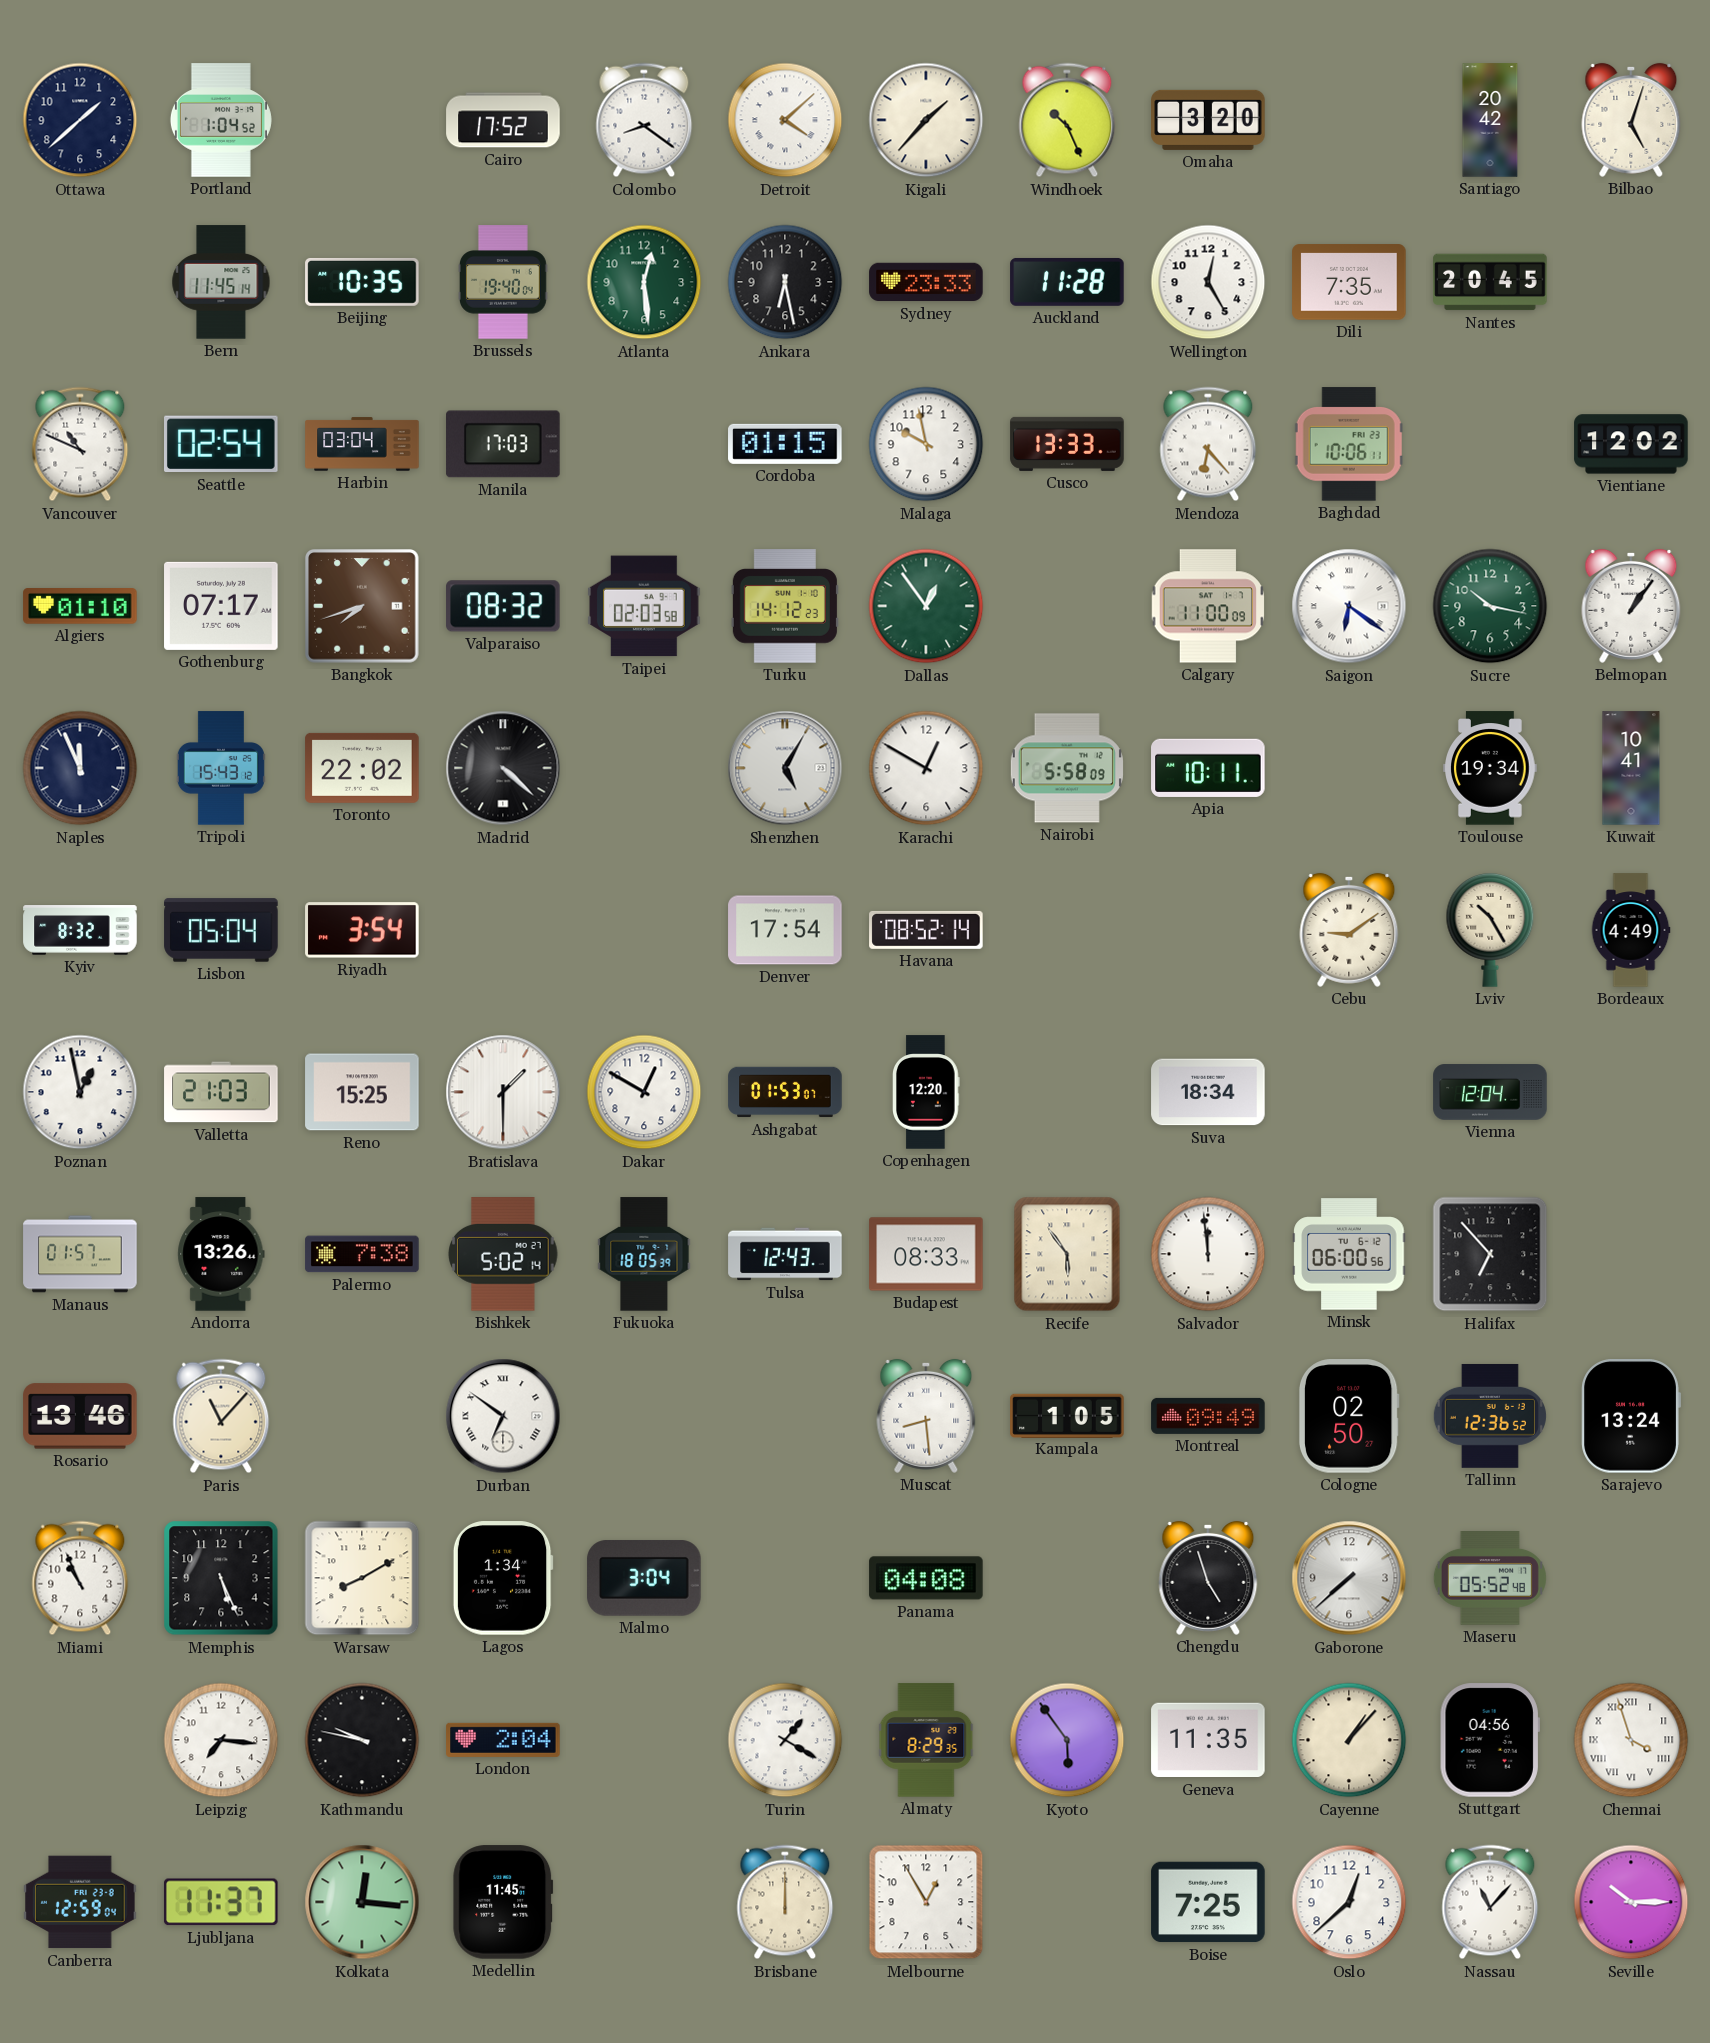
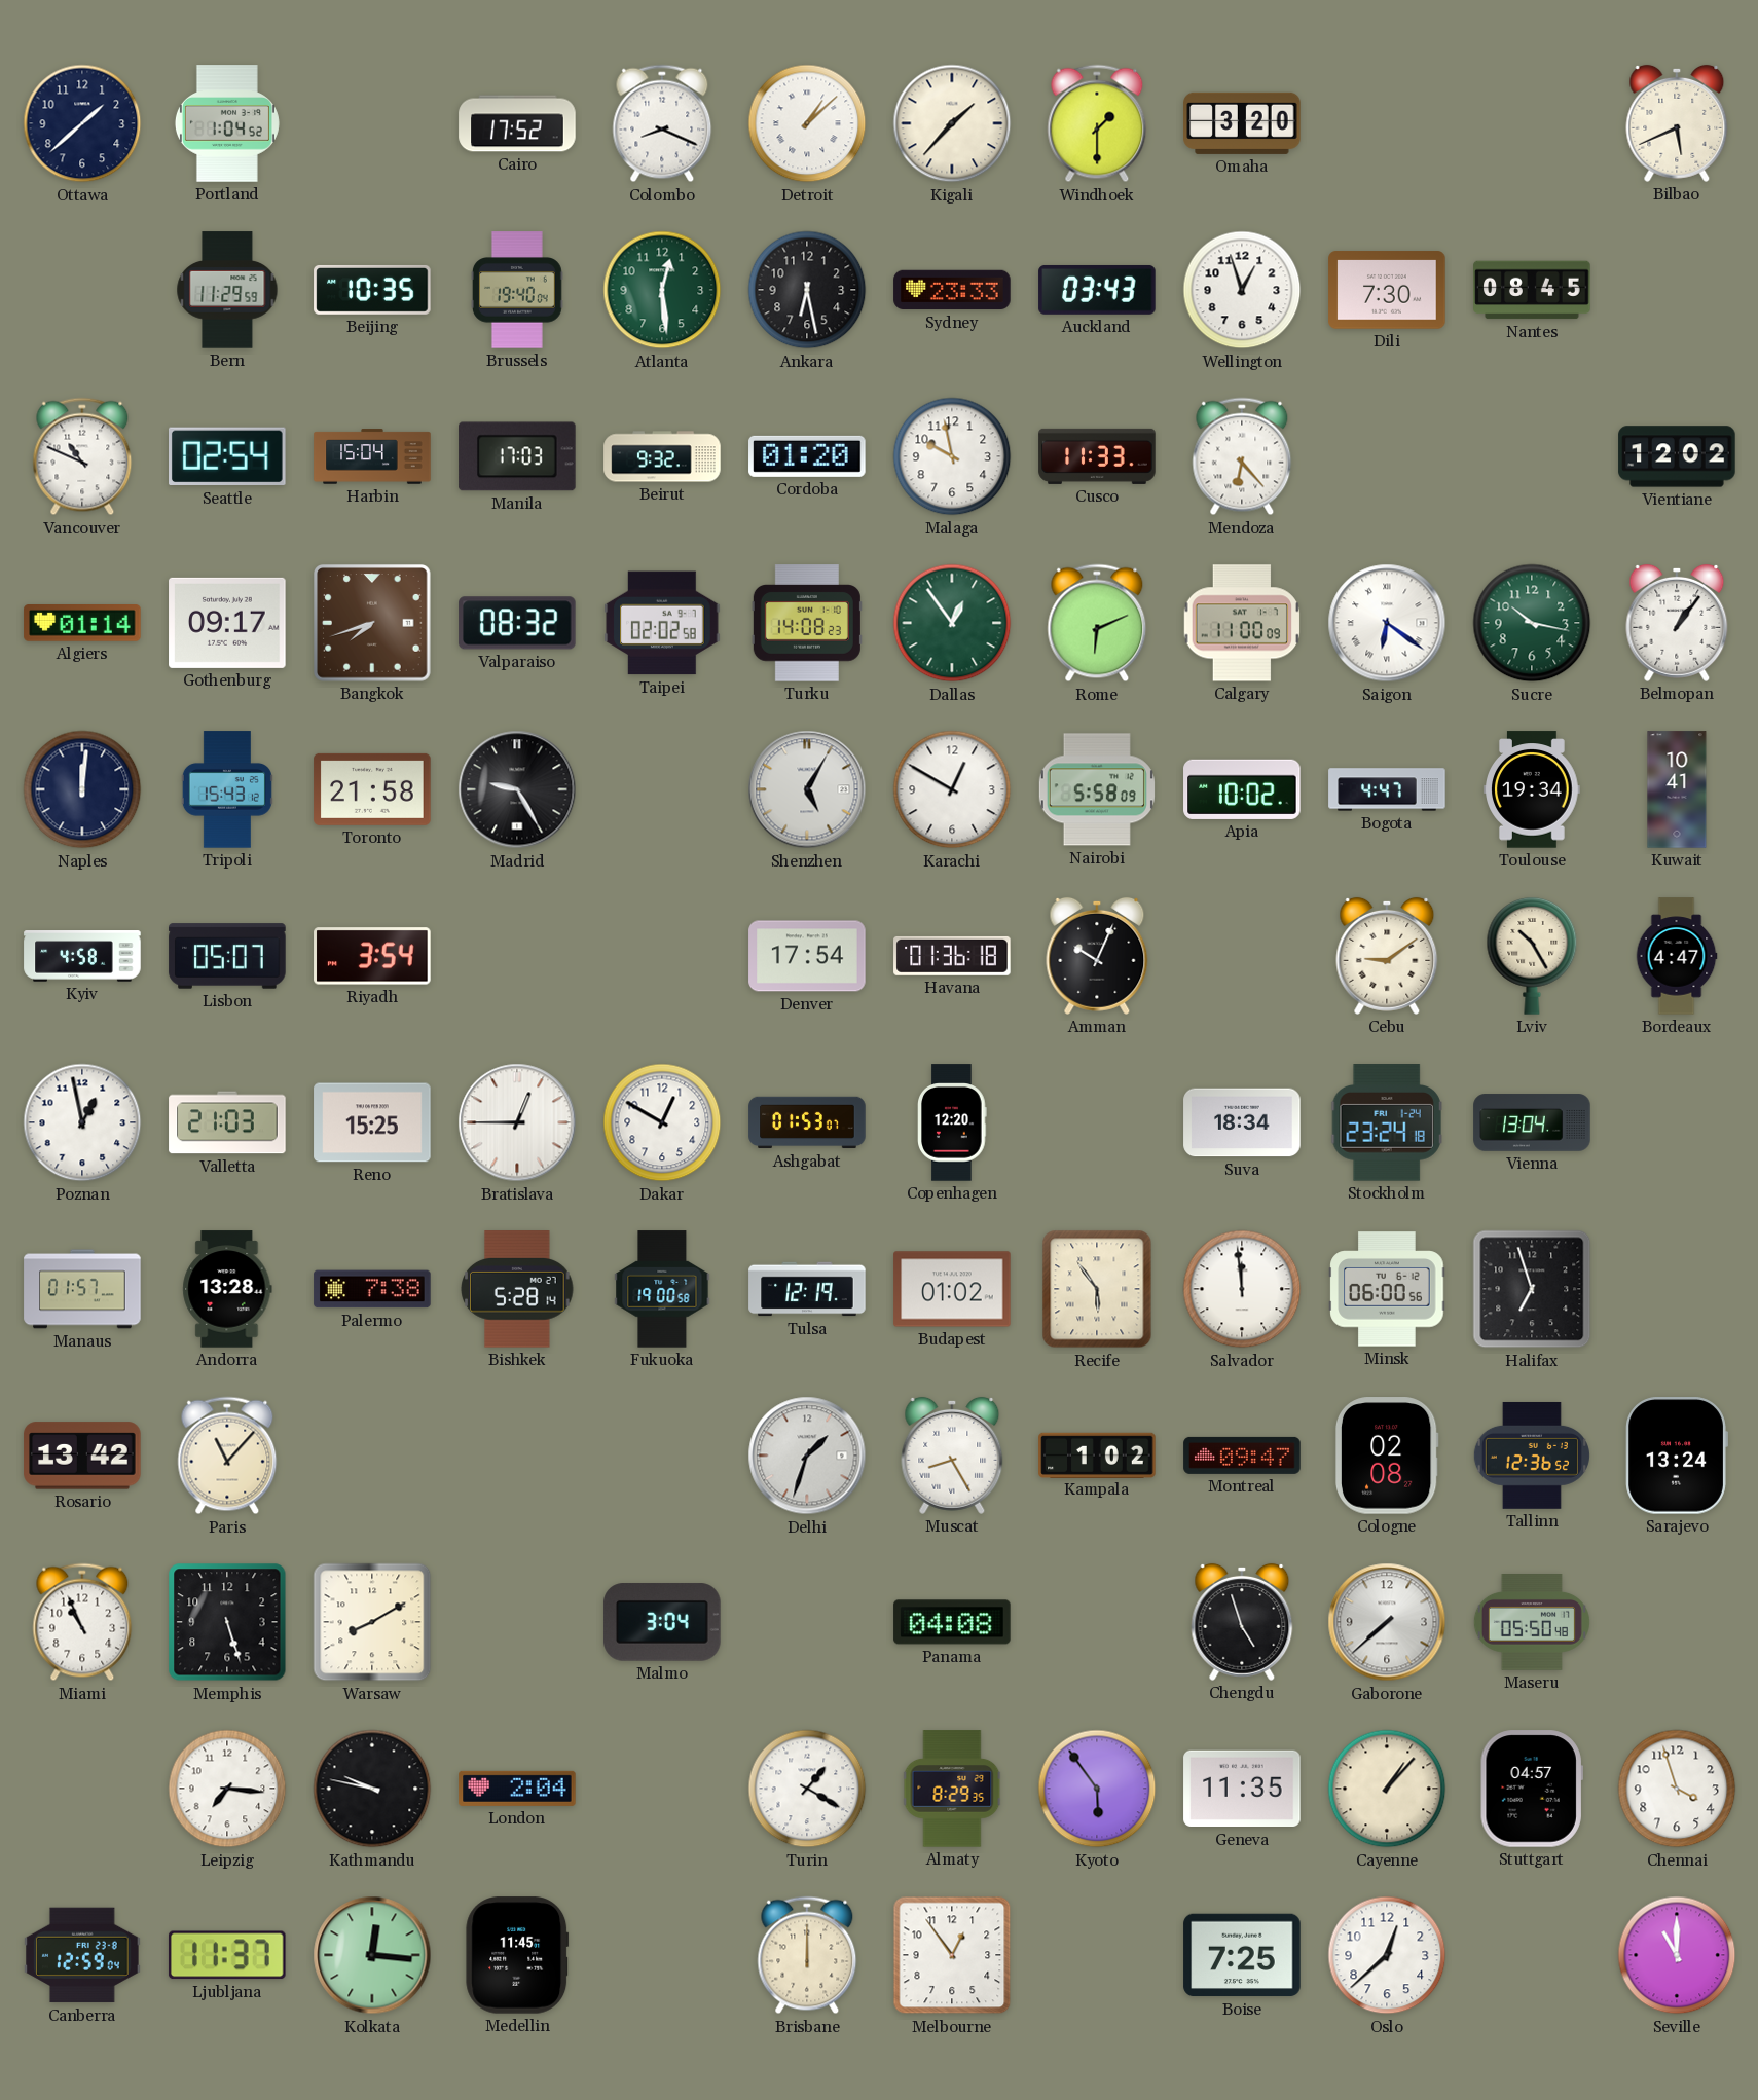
Colombo: 8:21 -> 8:19 (662, 123)
Detroit: 4:08 -> 1:08 (807, 123)
Windhoek: 10:26 -> 1:30 (1097, 123)
Santiago: 20:42 -> none (1490, 120)
Bilbao: 5:03 -> 5:41 (1677, 123)
Bern: 11:45 -> 11:29 (227, 290)
Auckland: 11:28 -> 03:43 (1097, 290)
Wellington: 12:25 -> 12:57 (1242, 290)
Dili: 7:35 -> 7:30 (1387, 290)
Nantes: 20:45 -> 08:45 (1532, 290)
Harbin: 03:04 -> 15:04 (372, 456)
Beirut: none -> 9:32 (662, 456)
Cordoba: 01:15 -> 01:20 (807, 456)
Cusco: 13:33 -> 11:33 (1097, 456)
Baghdad: 10:06 -> none (1349, 444)
Algiers: 01:10 -> 01:14 (82, 624)
Gothenburg: 07:17 -> 09:17 (227, 623)
Taipei: 02:03 -> 02:02 (662, 623)
Turku: 14:12 -> 14:08 (807, 623)
Rome: none -> 6:11 (1097, 623)
Naples: 11:56 -> 12:01 (82, 789)
Toronto: 22:02 -> 21:58 (372, 789)
Madrid: 4:22 -> 9:25 (517, 789)
Apia: 10:11 -> 10:02 (1242, 789)
Bogota: none -> 4:47 (1387, 789)
Kyiv: 8:32 -> 4:58 (82, 956)
Lisbon: 05:04 -> 05:07 (227, 956)
Havana: 08:52 -> 01:36 (952, 956)
Amman: none -> 10:04 (1097, 956)
Bordeaux: 4:49 -> 4:47 (1677, 956)
Bratislava: 1:30 -> 12:45 (517, 1122)
Stockholm: none -> 23:24 (1387, 1122)
Vienna: 12:04 -> 13:04 (1532, 1122)
Andorra: 13:26 -> 13:28 (227, 1289)
Bishkek: 5:02 -> 5:28 (517, 1289)
Fukuoka: 18:05 -> 19:00 (662, 1289)
Tulsa: 12:43 -> 12:19 (807, 1289)
Budapest: 08:33 -> 01:02 (952, 1289)
Halifax: 6:53 -> 6:57 (1532, 1289)
Rosario: 13:46 -> 13:42 (82, 1456)
Durban: 6:51 -> none (503, 1416)
Delhi: none -> 1:33 (807, 1456)
Muscat: 8:29 -> 8:25 (952, 1456)
Kampala: 1:05 -> 1:02 (1097, 1454)
Montreal: 09:49 -> 09:47 (1242, 1456)
Cologne: 02:50 -> 02:08 (1387, 1456)
Memphis: 5:26 -> 5:27 (227, 1622)
Lagos: 1:34 -> none (503, 1578)
Maseru: 05:52 -> 05:50 (1532, 1623)
Stuttgart: 04:56 -> 04:57 (1532, 1789)
Chennai numerals: Roman -> Arabic (1677, 1789)
Melbourne: 12:55 -> 12:54 (952, 1955)
Nassau: 11:07 -> none (1490, 1902)
Seville: 10:15 -> 11:00 (1677, 1955)
